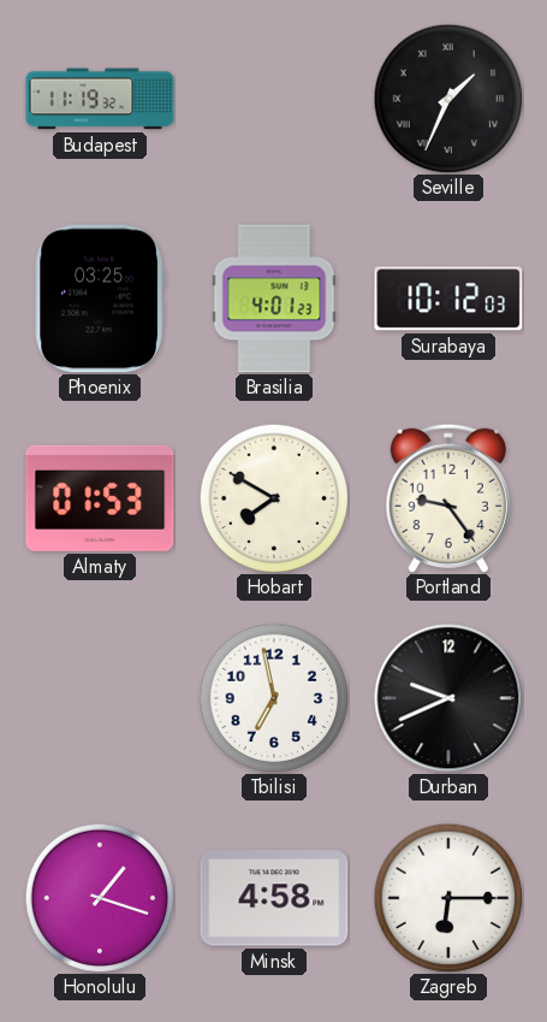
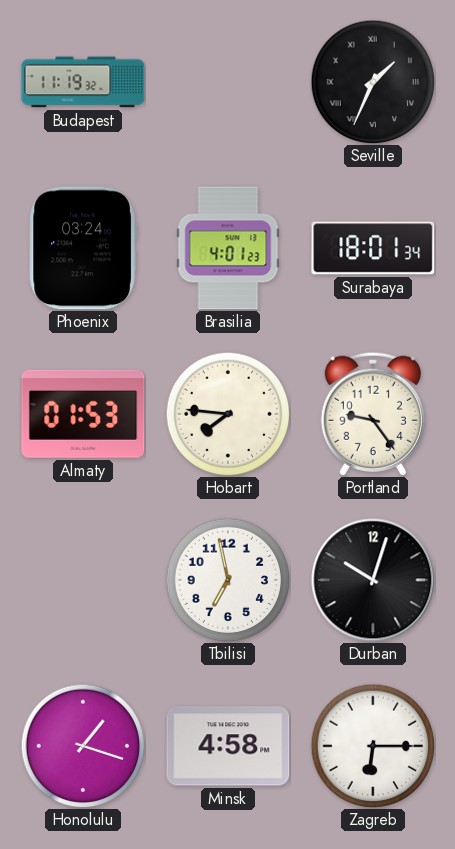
Phoenix: 03:25 -> 03:24 (83, 248)
Surabaya: 10:12 -> 18:01 (373, 248)
Hobart: 7:50 -> 7:46 (228, 414)
Durban: 9:41 -> 10:03 (373, 580)
